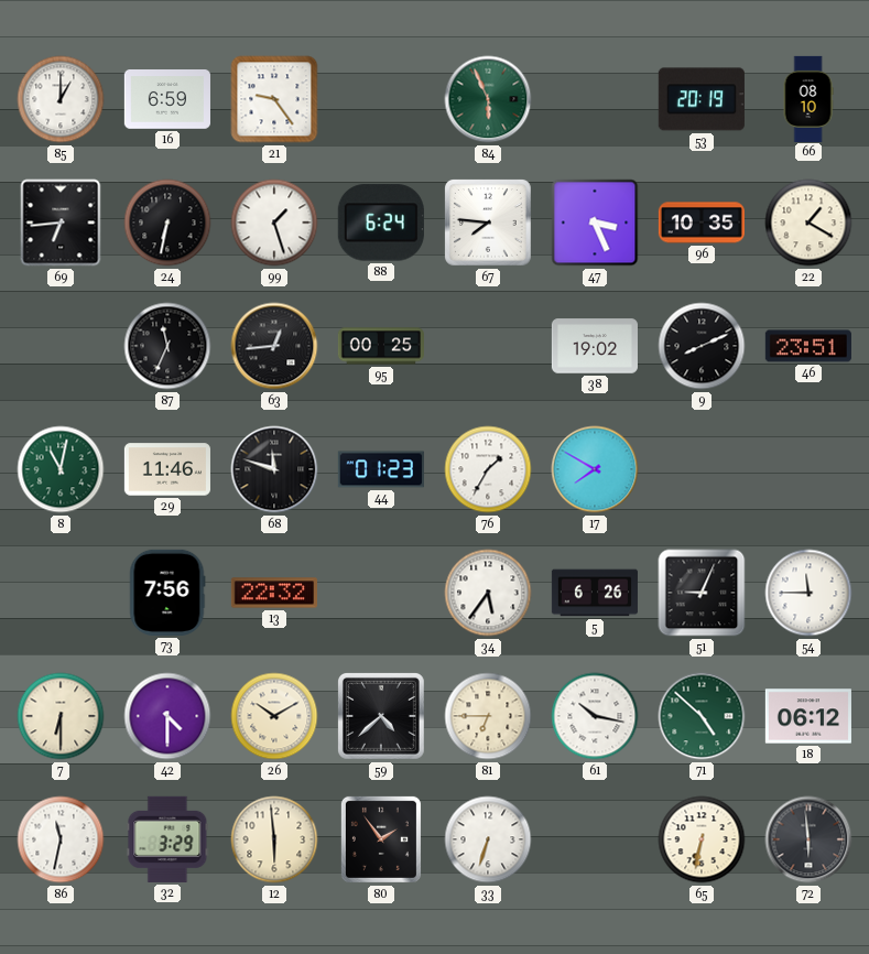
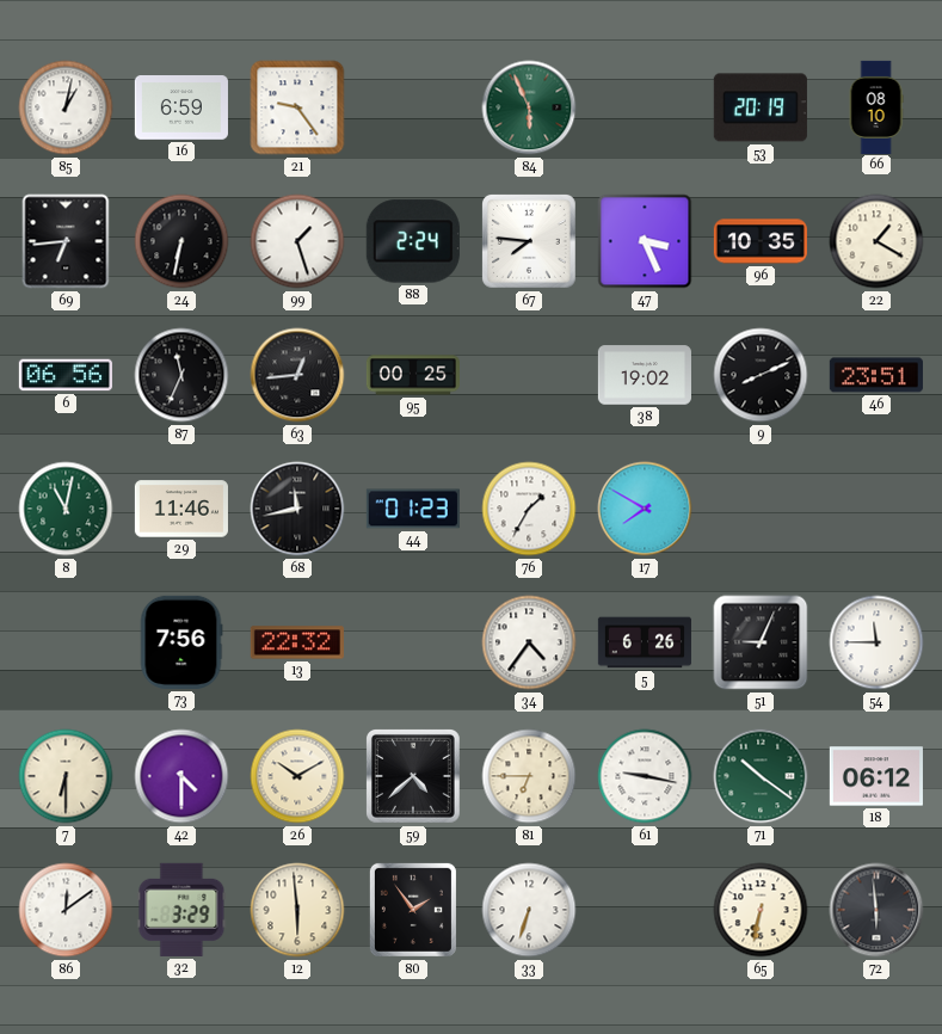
85: 1:00 -> 1:02 (66, 107)
88: 6:24 -> 2:24 (413, 241)
6: none -> 06:56 (66, 375)
68: 11:48 -> 11:43 (297, 509)
34: 5:36 -> 4:36 (529, 642)
61: 10:17 -> 9:17 (645, 776)
71: 4:52 -> 10:21 (761, 776)
86: 11:32 -> 12:09 (66, 910)
